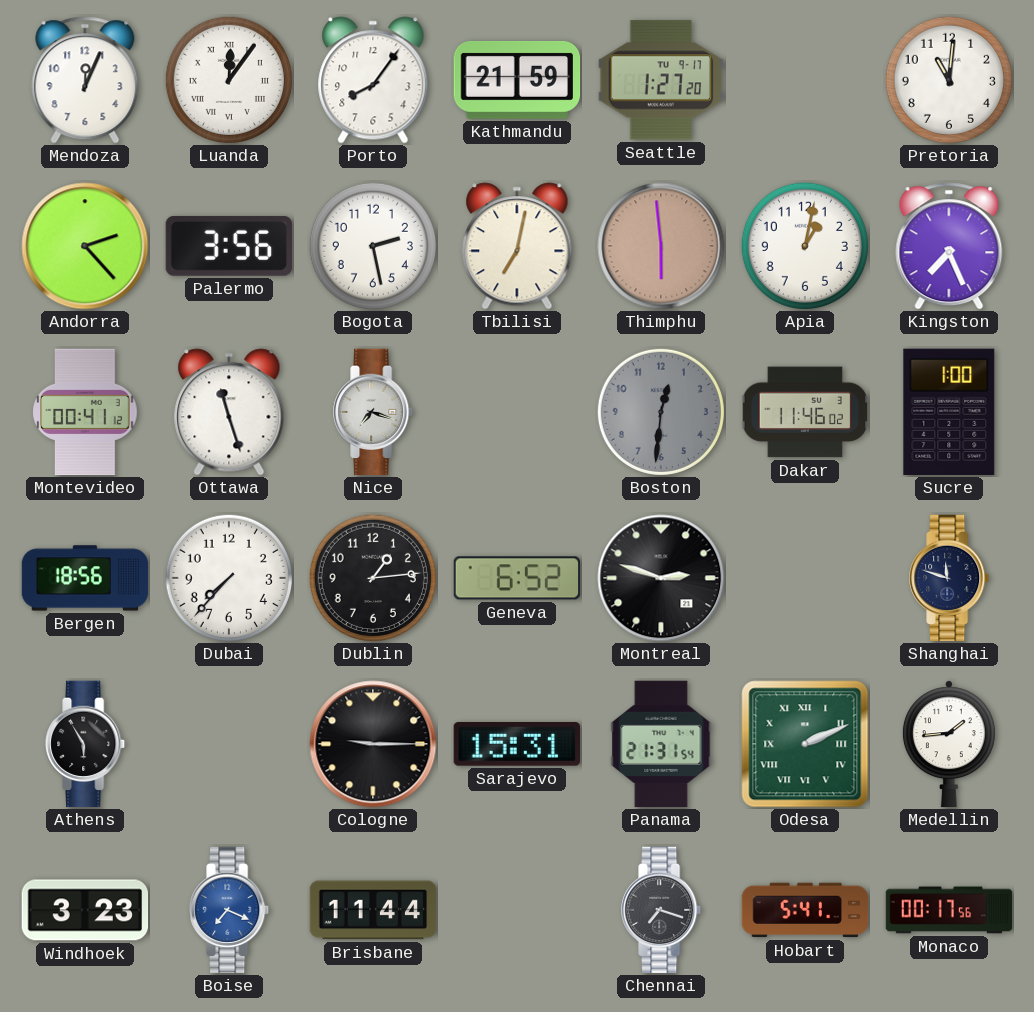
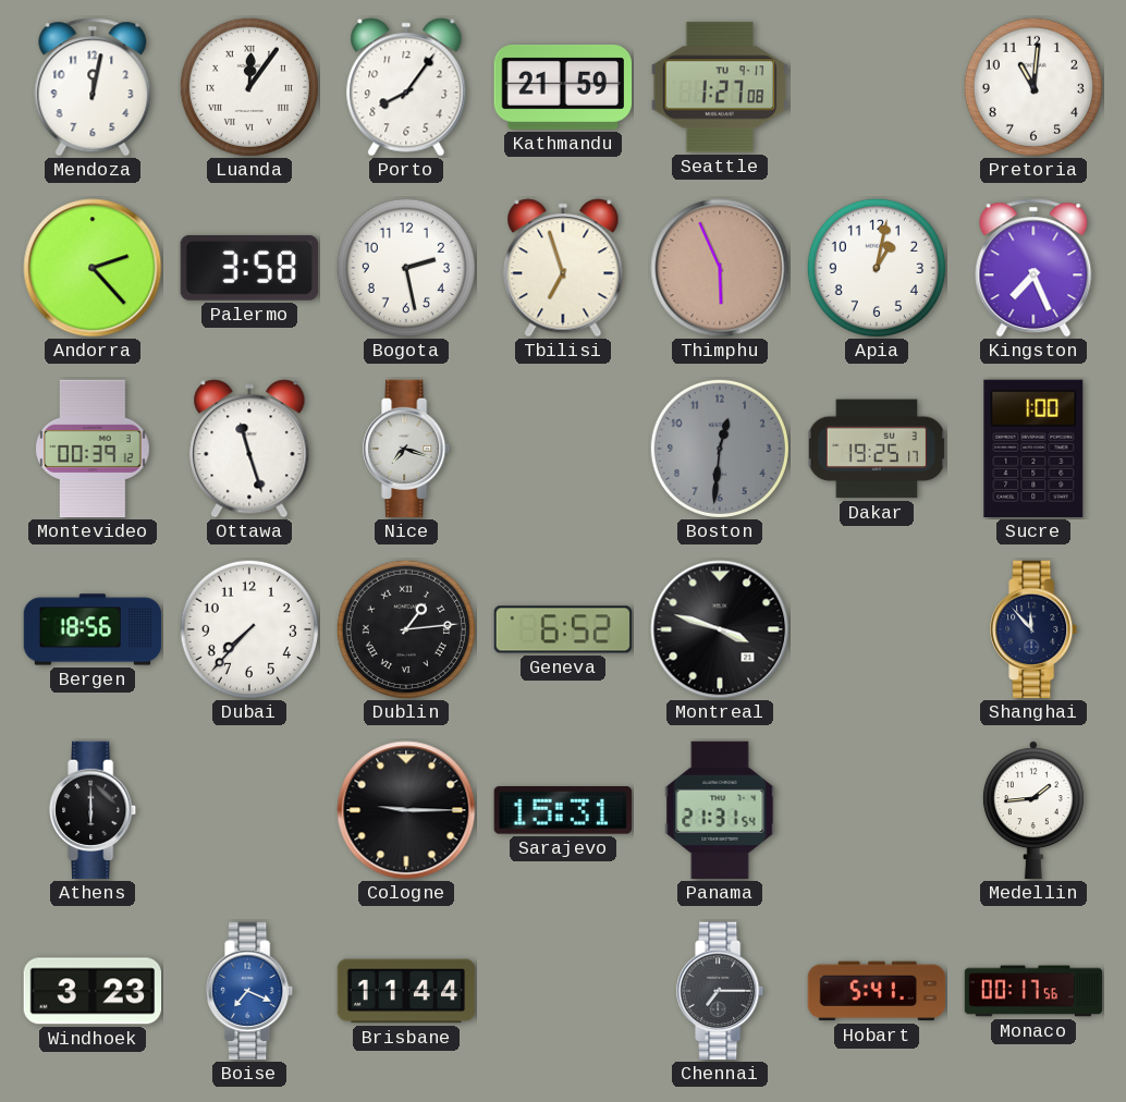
Mendoza: 12:04 -> 12:02 (93, 87)
Seattle: 1:27:20 -> 1:27:08 (719, 87)
Palermo: 3:56 -> 3:58 (248, 268)
Tbilisi: 7:02 -> 6:57 (563, 268)
Thimphu: 5:59 -> 5:56 (720, 268)
Montevideo: 00:41 -> 00:39 (93, 449)
Dakar: 11:46 -> 19:25 (877, 449)
Dublin numerals: Arabic -> Roman (406, 629)
Montreal: 2:48 -> 3:48 (720, 629)
Shanghai: 11:48 -> 11:53 (1035, 629)
Athens: 5:55 -> 6:00 (94, 810)
Odesa: 2:11 -> none (805, 744)
Chennai: 7:18 -> 7:15 (721, 991)
